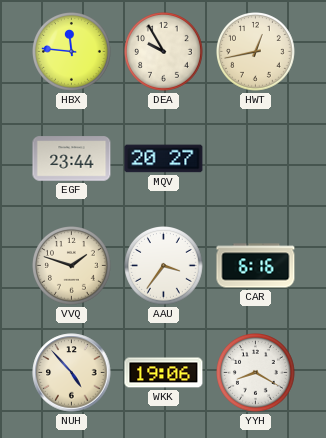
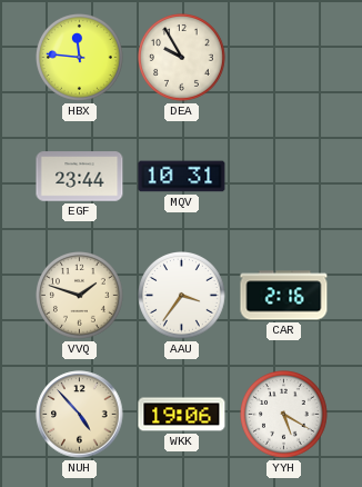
HWT: 12:43 -> none (256, 52)
MQV: 20:27 -> 10:31 (182, 177)
CAR: 6:16 -> 2:16 (284, 296)
YYH: 8:20 -> 5:20 (284, 415)
